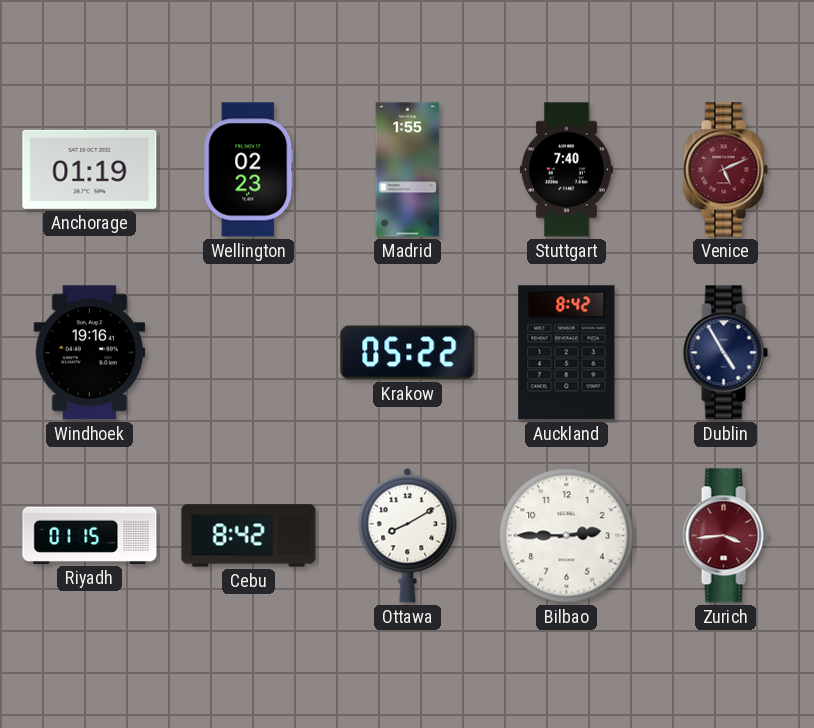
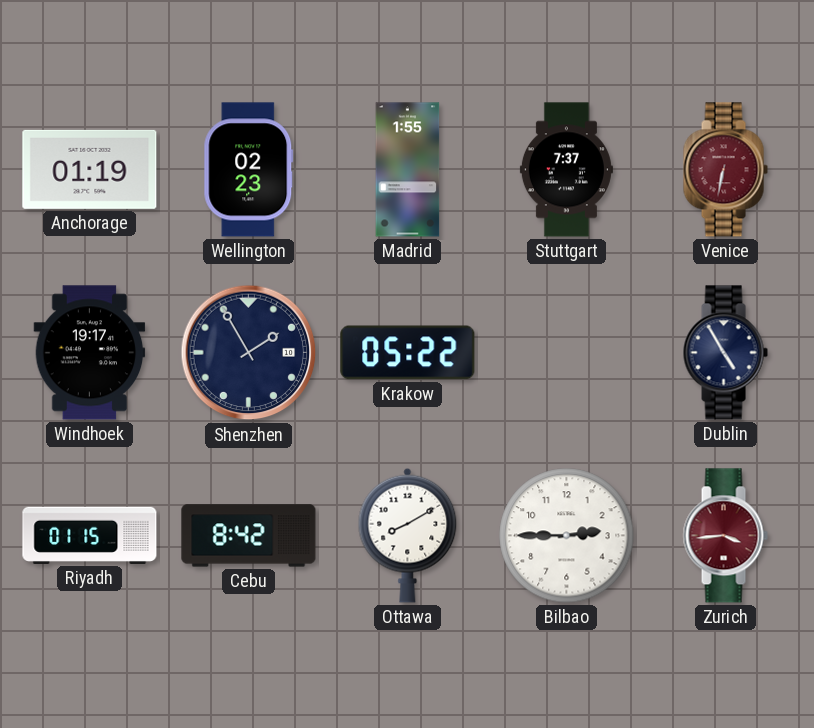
Stuttgart: 7:40 -> 7:37 (566, 170)
Venice: 5:11 -> 6:32 (725, 170)
Windhoek: 19:16 -> 19:17 (90, 353)
Shenzhen: none -> 1:55 (249, 353)
Auckland: 8:42 -> none (567, 353)
